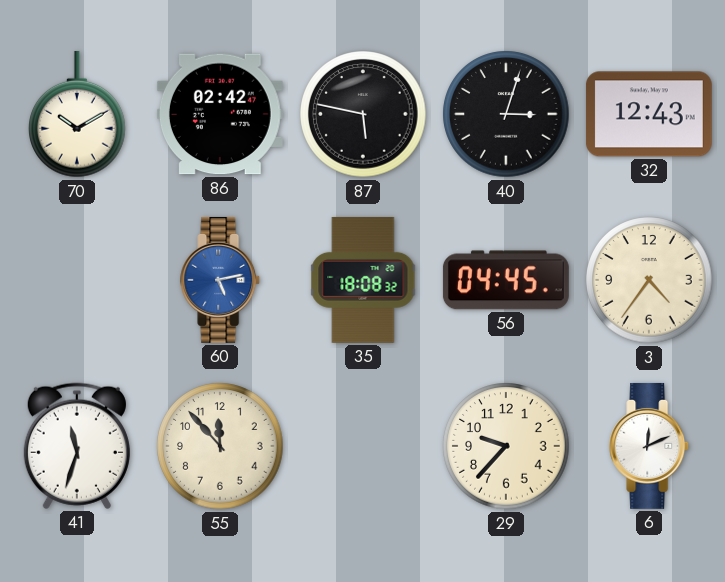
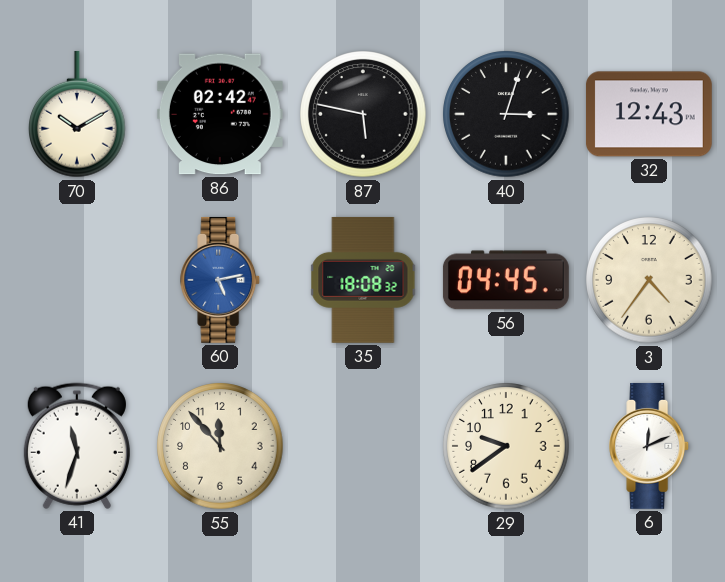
29: 9:37 -> 9:39 (506, 446)
